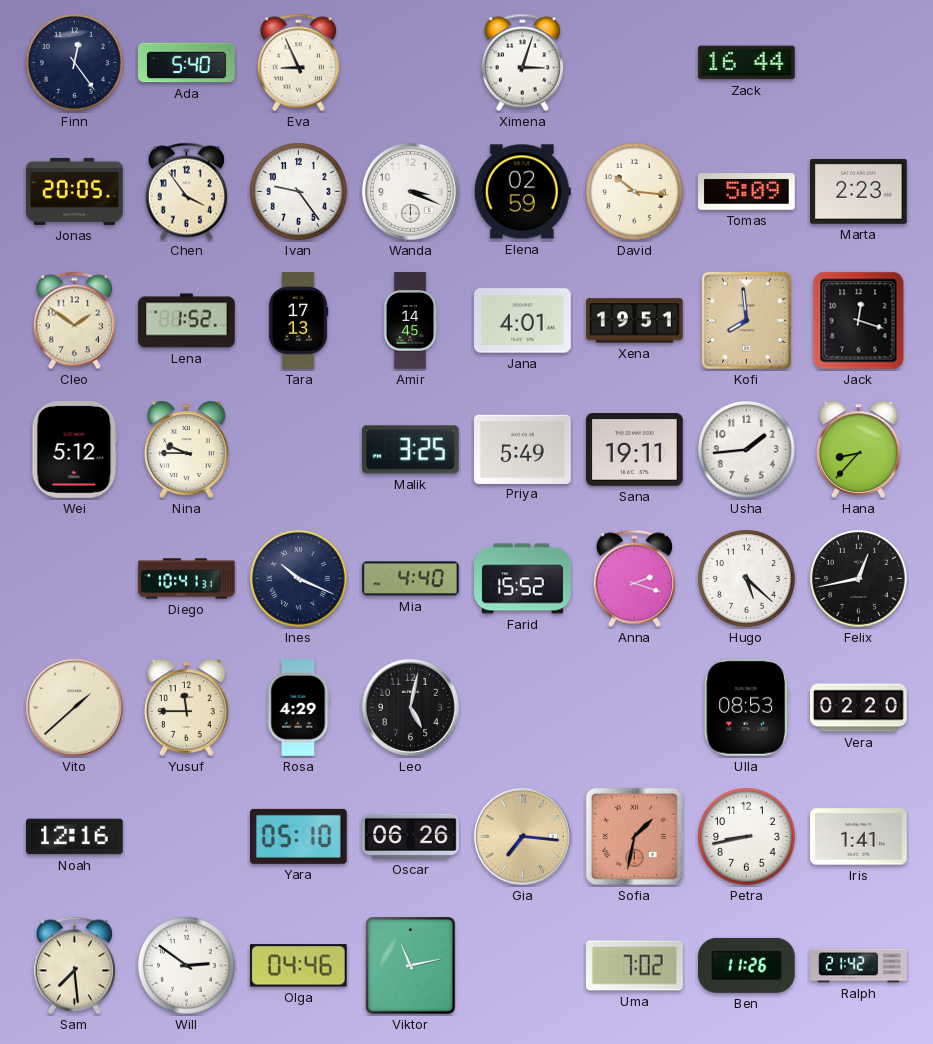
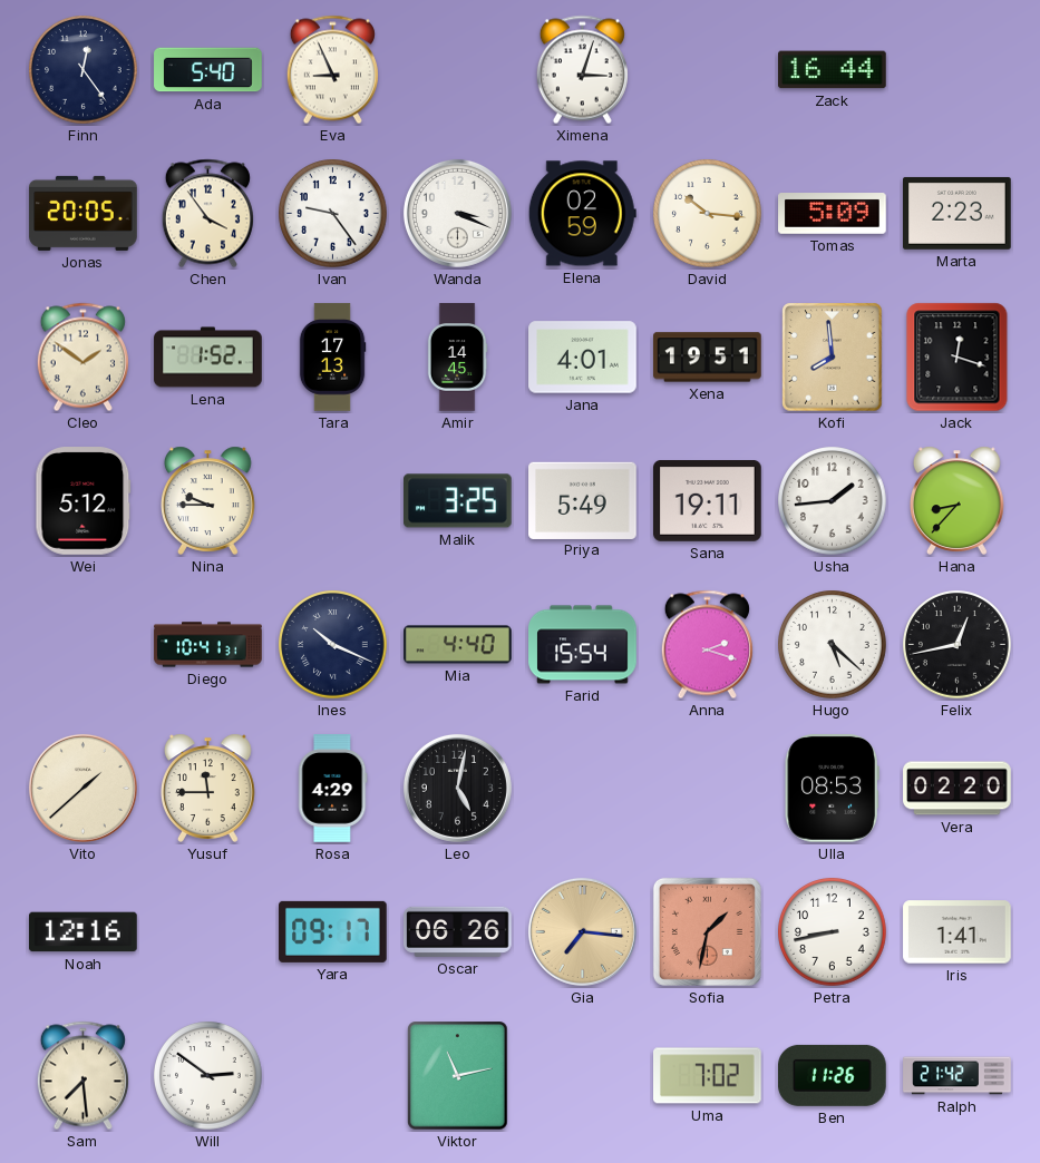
Farid: 15:52 -> 15:54 (583, 645)
Yara: 05:10 -> 09:17 (333, 931)
Olga: 04:46 -> none (298, 966)
